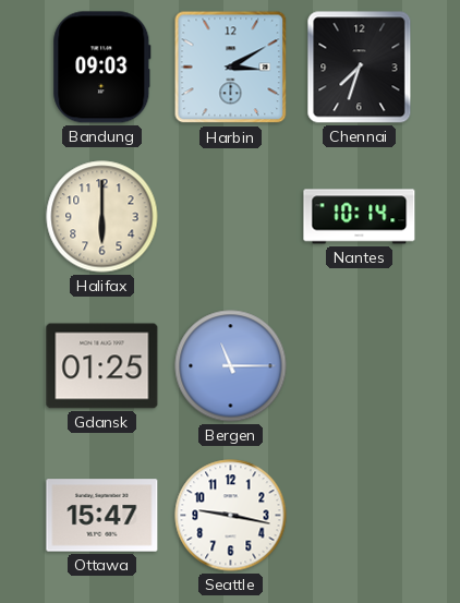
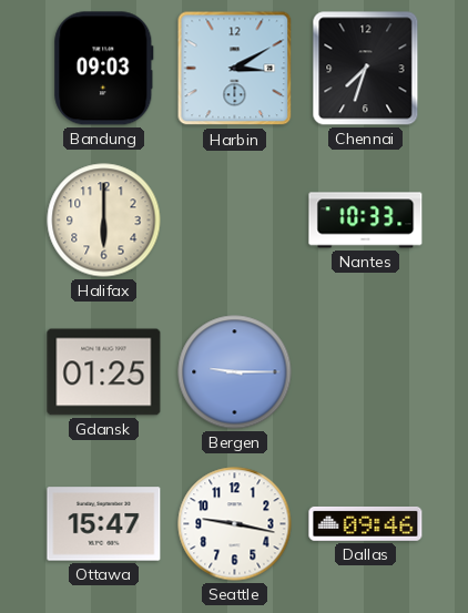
Nantes: 10:14 -> 10:33 (366, 221)
Bergen: 11:15 -> 9:15 (235, 372)
Dallas: none -> 09:46 (366, 523)
